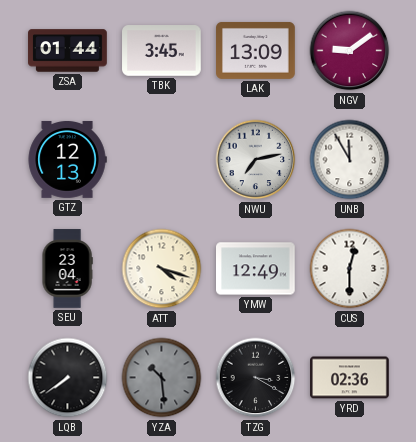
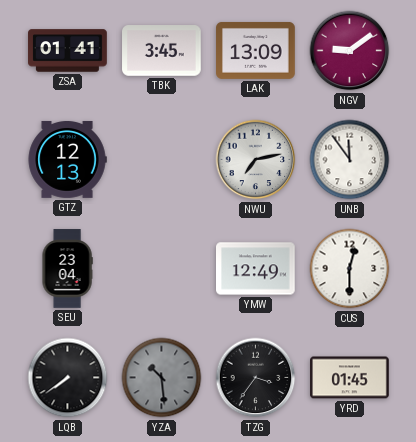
ZSA: 01:44 -> 01:41 (68, 51)
UNB: 11:55 -> 11:54 (350, 160)
ATT: 4:18 -> none (162, 269)
TZG: 3:20 -> 3:36 (256, 378)
YRD: 02:36 -> 01:45 (350, 378)
